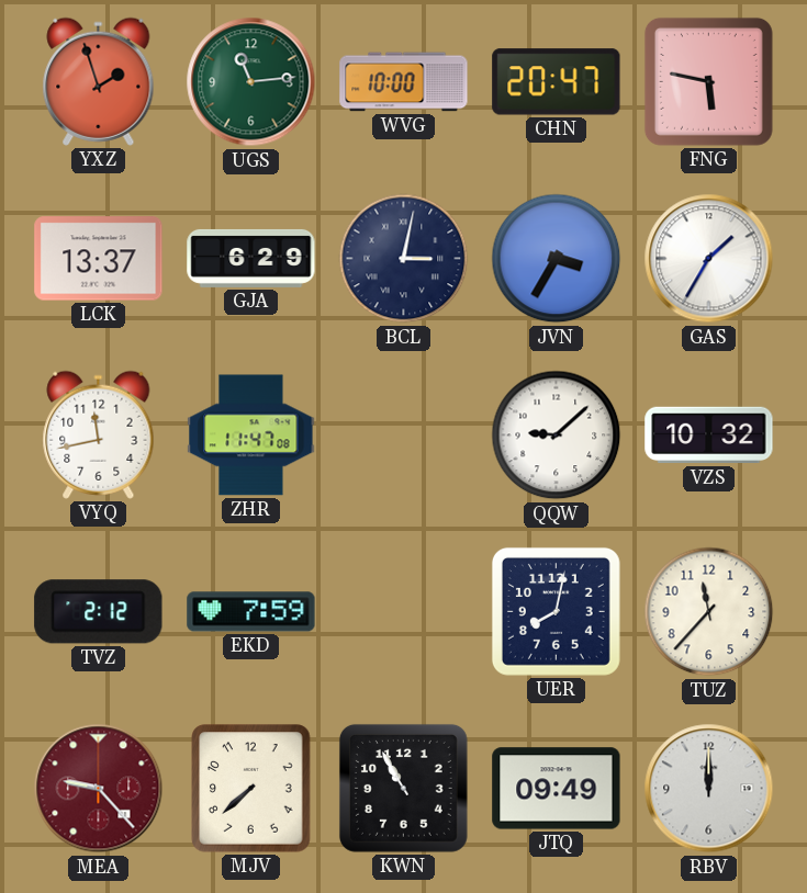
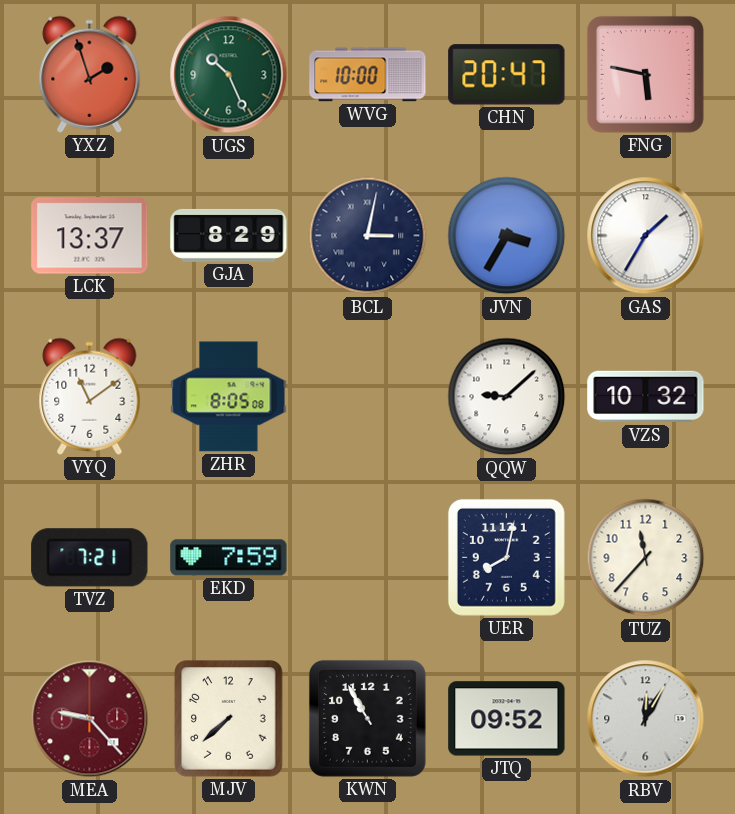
UGS: 11:14 -> 10:26 (229, 75)
GJA: 6:29 -> 8:29 (229, 235)
VYQ: 11:43 -> 11:09 (90, 396)
ZHR: 11:47 -> 8:05 (229, 397)
TVZ: 2:12 -> 7:21 (90, 558)
JTQ: 09:49 -> 09:52 (507, 719)
RBV: 12:00 -> 12:05 (646, 719)
